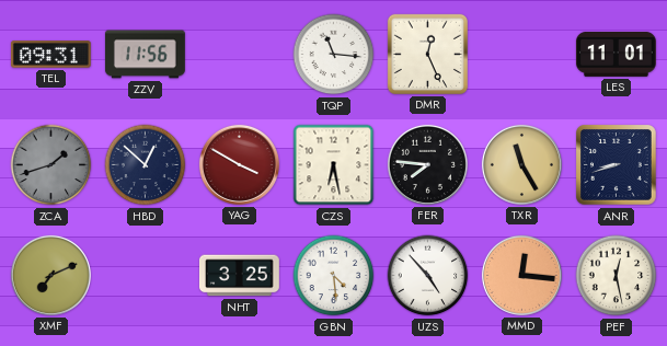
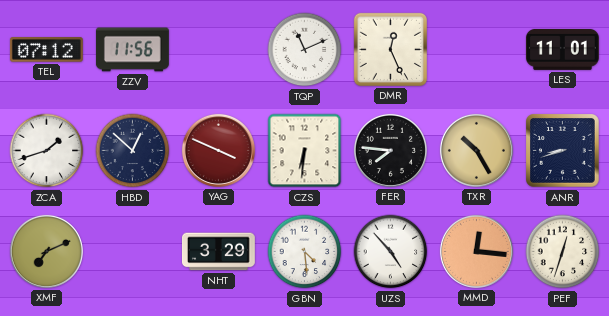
TEL: 09:31 -> 07:12 (46, 50)
TQP: 11:16 -> 11:11 (305, 50)
ZCA dial: grey -> white (47, 151)
YAG: 3:50 -> 3:49 (218, 150)
CZS: 6:28 -> 6:31 (305, 151)
TXR: 11:25 -> 10:25 (476, 150)
NHT: 3:25 -> 3:29 (218, 252)
PEF: 12:28 -> 12:33 (563, 252)
